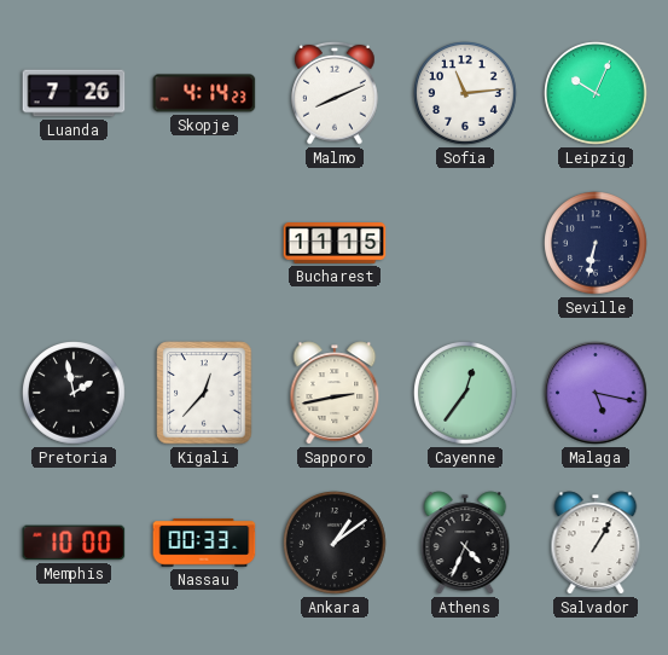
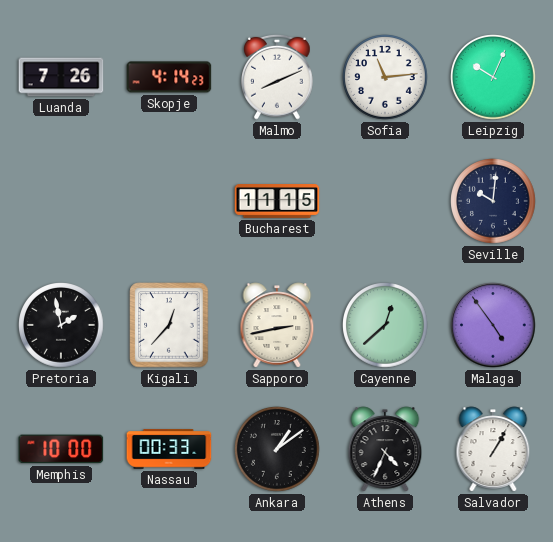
Seville: 6:32 -> 10:01 (493, 201)
Cayenne: 12:36 -> 12:38 (385, 325)
Malaga: 5:17 -> 4:54 (493, 325)
